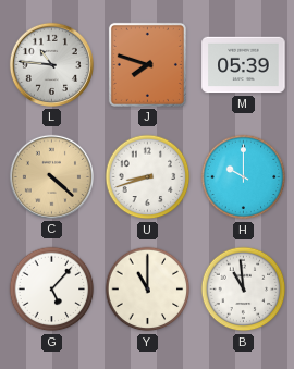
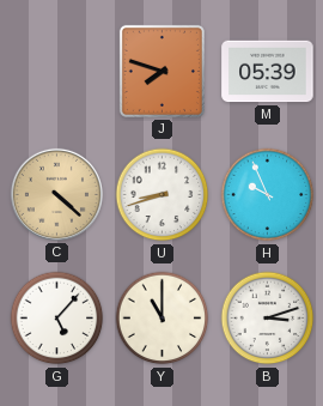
L: 10:46 -> none (51, 64)
H: 10:00 -> 9:56 (268, 195)
B: 10:59 -> 3:12 (268, 319)
